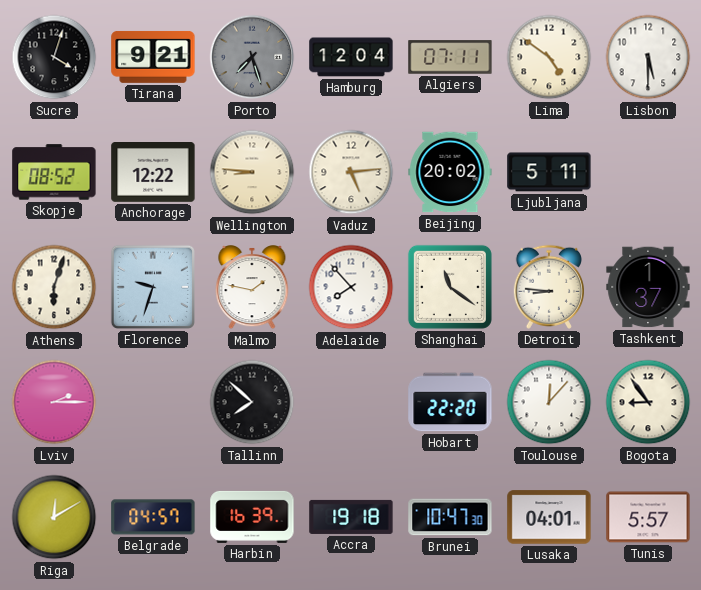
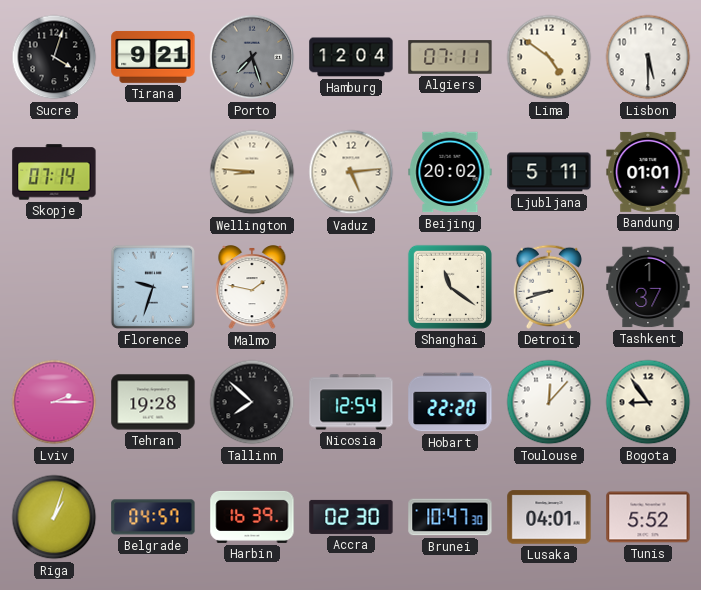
Skopje: 08:52 -> 07:14 (54, 172)
Anchorage: 12:22 -> none (153, 173)
Bandung: none -> 01:01 (648, 172)
Athens: 6:03 -> none (54, 287)
Adelaide: 7:53 -> none (351, 287)
Detroit: 8:46 -> 8:42 (549, 287)
Tehran: none -> 19:28 (153, 402)
Nicosia: none -> 12:54 (351, 402)
Riga: 12:10 -> 1:03 (54, 517)
Accra: 19:18 -> 02:30 (351, 517)
Tunis: 5:57 -> 5:52 (648, 517)
